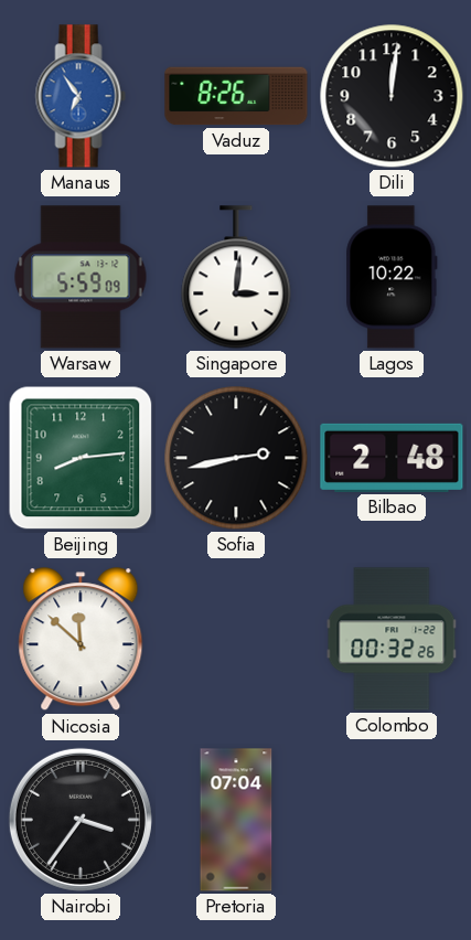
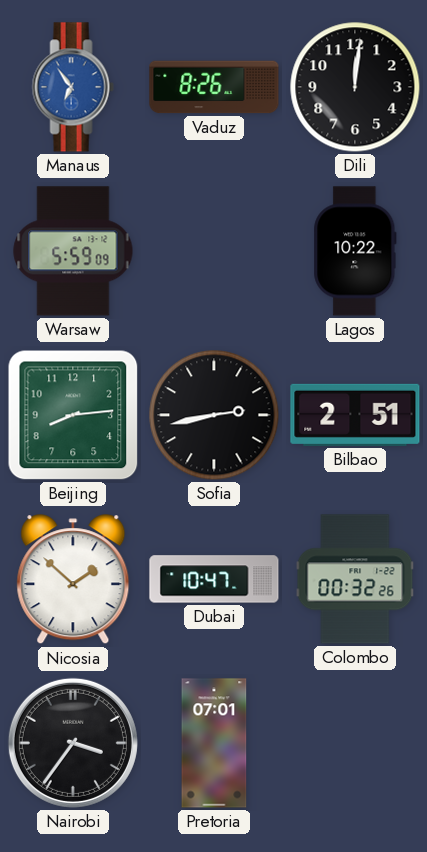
Singapore: 3:01 -> none (236, 277)
Bilbao: 2:48 -> 2:51 (355, 415)
Nicosia: 11:52 -> 1:52 (73, 580)
Dubai: none -> 10:47 (214, 579)
Pretoria: 07:04 -> 07:01 (214, 743)
